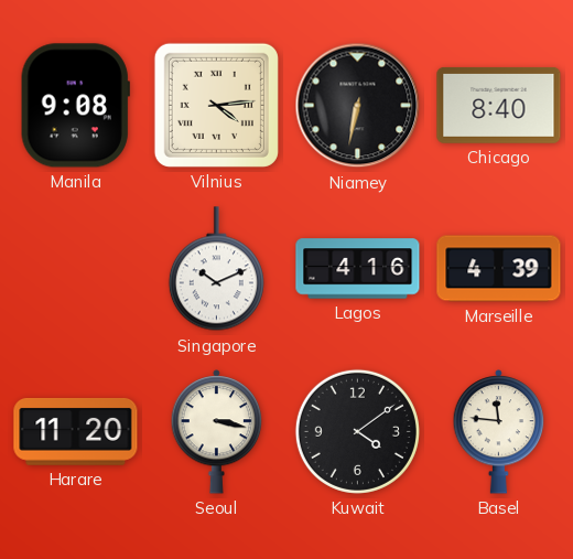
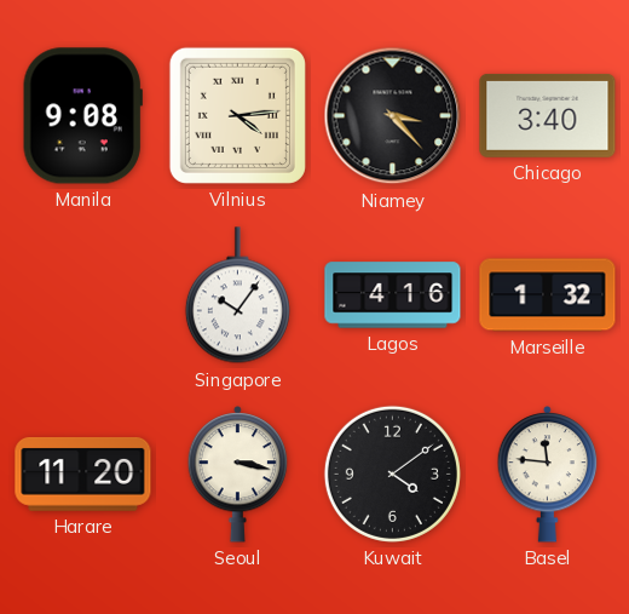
Niamey: 6:32 -> 3:23 (393, 116)
Chicago: 8:40 -> 3:40 (548, 115)
Singapore: 10:11 -> 10:06 (237, 295)
Marseille: 4:39 -> 1:32 (548, 295)
